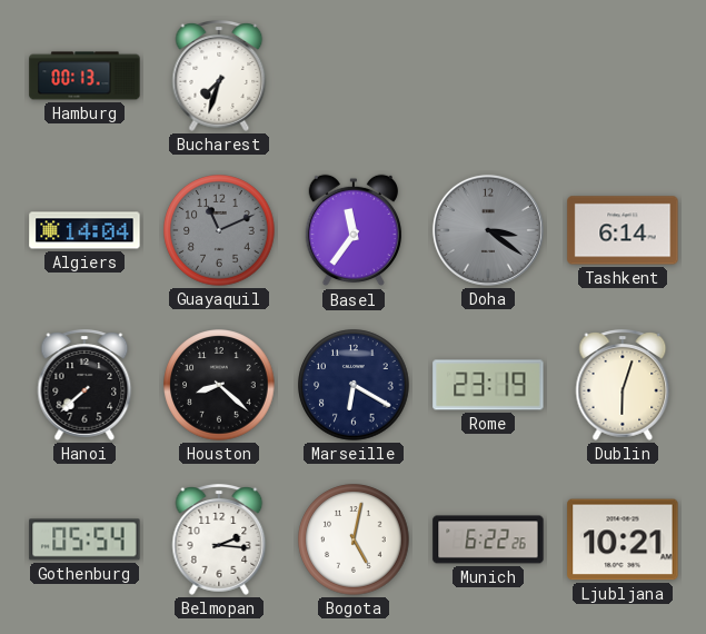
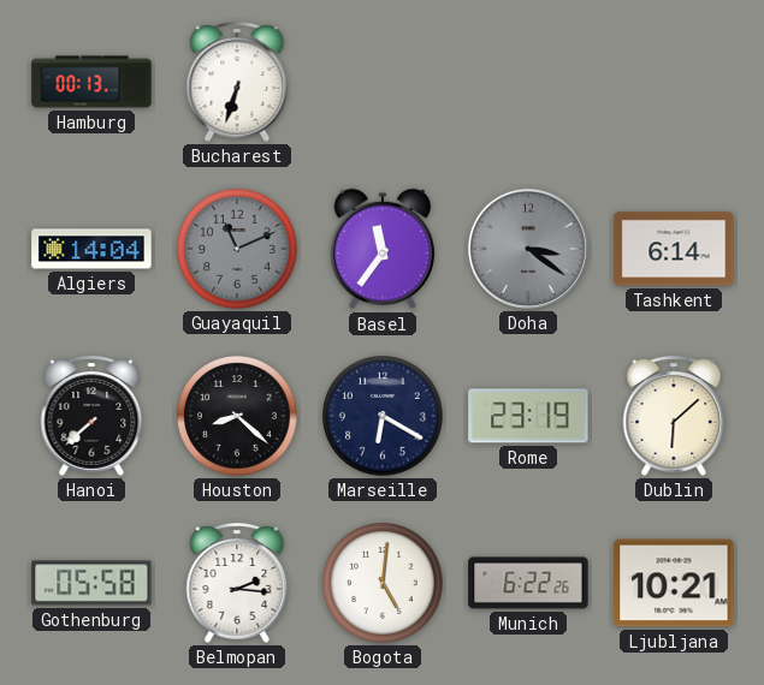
Bucharest: 7:33 -> 6:33 (237, 83)
Dublin: 6:03 -> 6:08 (674, 417)
Gothenburg: 05:54 -> 05:58 (91, 583)
Bogota: 5:02 -> 5:01 (383, 583)
